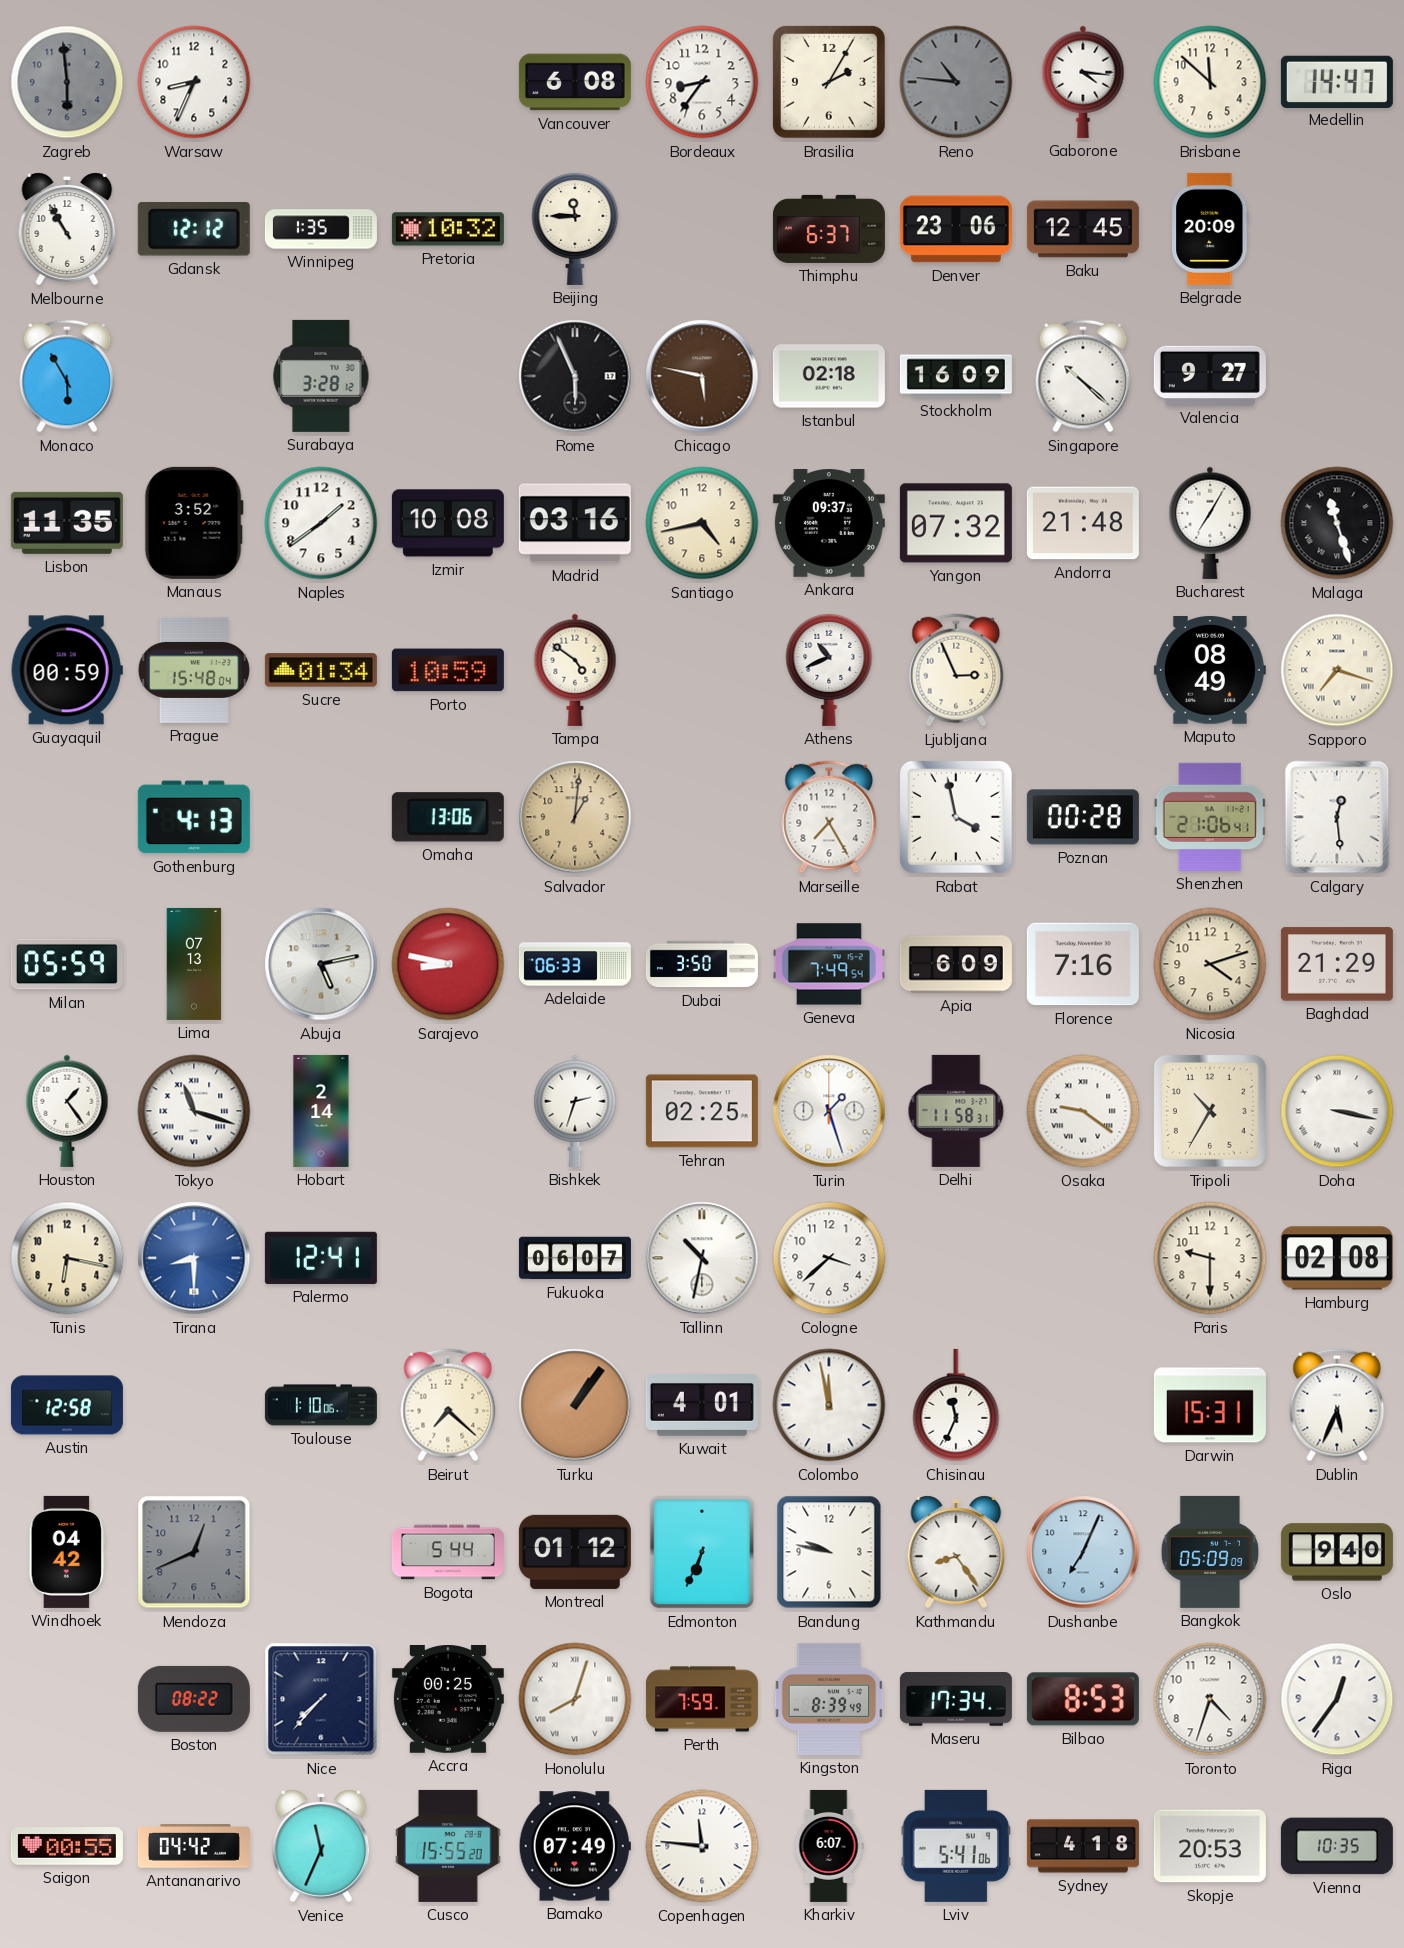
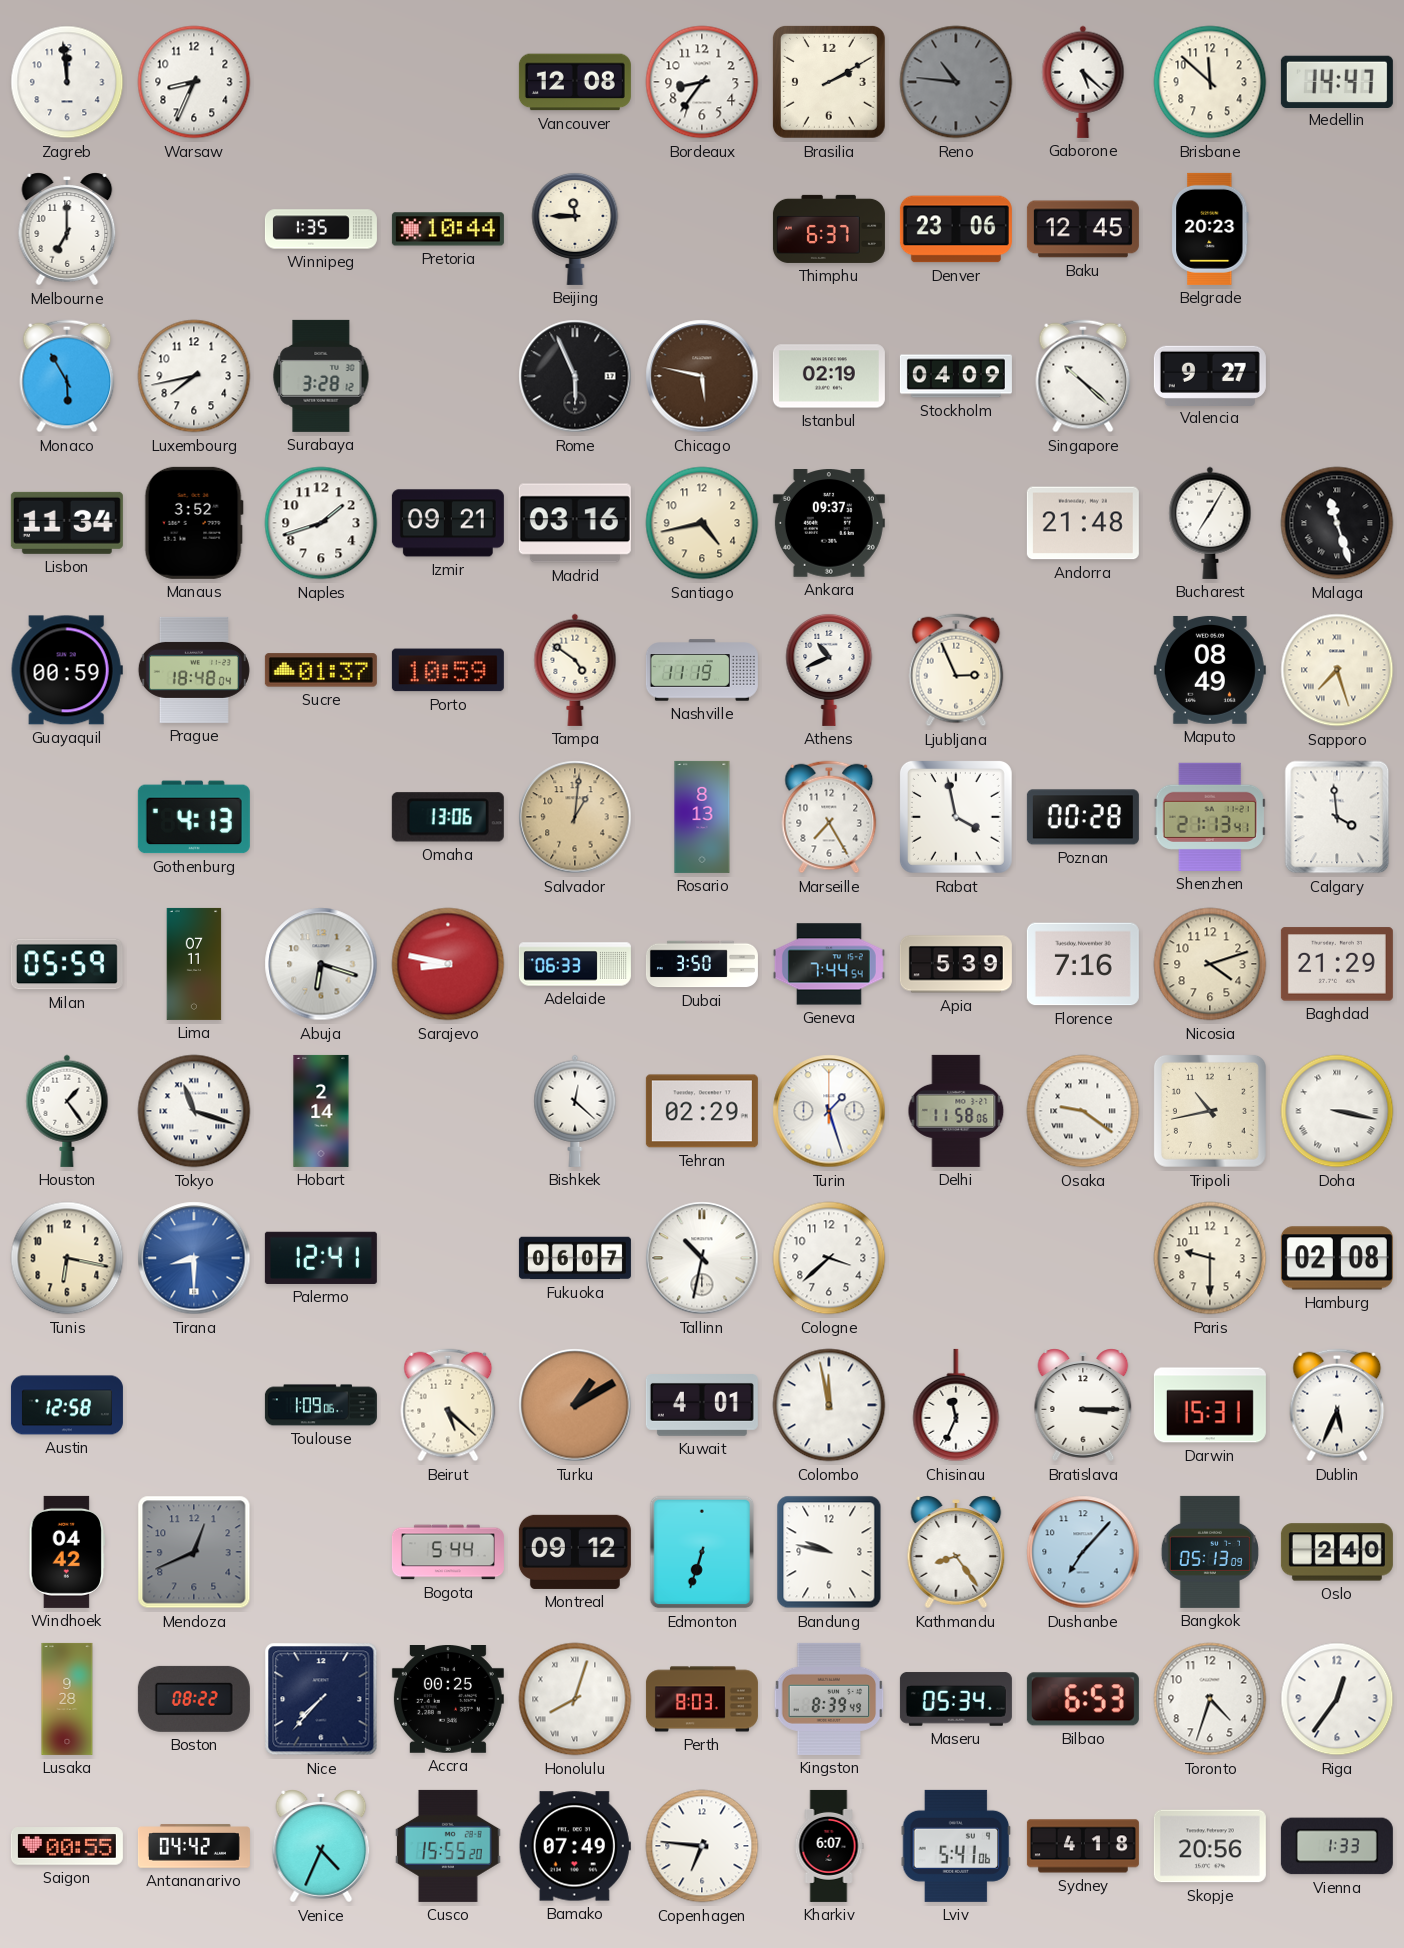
Zagreb: 5:59 -> 11:59 (67, 82)
Zagreb dial: grey -> white (67, 82)
Vancouver: 6:08 -> 12:08 (575, 82)
Brasilia: 2:05 -> 2:10 (829, 82)
Gaborone: 4:16 -> 5:22 (1083, 82)
Melbourne: 10:55 -> 7:00 (67, 229)
Gdansk: 12:12 -> none (194, 230)
Pretoria: 10:32 -> 10:44 (448, 229)
Belgrade: 20:09 -> 20:23 (1210, 229)
Luxembourg: none -> 7:43 (194, 376)
Istanbul: 02:18 -> 02:19 (829, 376)
Stockholm: 16:09 -> 04:09 (956, 376)
Lisbon: 11:35 -> 11:34 (67, 523)
Naples: 1:39 -> 1:42 (321, 523)
Izmir: 10:08 -> 09:21 (448, 523)
Yangon: 07:32 -> none (956, 523)
Prague: 15:48 -> 18:48 (194, 670)
Sucre: 01:34 -> 01:37 (321, 670)
Nashville: none -> 11:19 (702, 670)
Sapporo: 7:18 -> 7:27 (1337, 670)
Rosario: none -> 8:13 (702, 817)
Shenzhen: 21:06 -> 21:13 (1210, 817)
Calgary: 12:29 -> 3:59 (1337, 817)
Lima: 07:13 -> 07:11 (194, 964)
Abuja: 5:13 -> 6:18 (321, 964)
Geneva: 7:49 -> 7:44 (829, 964)
Apia: 6:09 -> 5:39 (956, 964)
Bishkek: 2:33 -> 12:22 (575, 1111)
Tehran: 02:25 -> 02:29 (702, 1111)
Delhi: 11:58:31 -> 11:58:06 (956, 1111)
Tripoli: 10:35 -> 10:43 (1210, 1111)
Toulouse: 1:10 -> 1:09 (321, 1405)
Beirut: 7:22 -> 5:22 (448, 1405)
Turku: 1:06 -> 1:10 (575, 1405)
Bratislava: none -> 3:15 (1083, 1405)
Montreal: 01:12 -> 09:12 (575, 1552)
Edmonton: 6:34 -> 6:33 (702, 1552)
Dushanbe: 7:04 -> 7:07 (1083, 1552)
Bangkok: 05:09 -> 05:13 (1210, 1552)
Oslo: 9:40 -> 2:40 (1337, 1552)
Lusaka: none -> 9:28 (67, 1699)
Perth: 7:59 -> 8:03 (702, 1699)
Maseru: 17:34 -> 05:34 (956, 1699)
Bilbao: 8:53 -> 6:53 (1083, 1699)
Venice: 11:34 -> 4:34 (321, 1846)
Copenhagen: 11:46 -> 6:46 (702, 1846)
Skopje: 20:53 -> 20:56 (1210, 1846)
Vienna: 10:35 -> 1:33 (1337, 1846)
